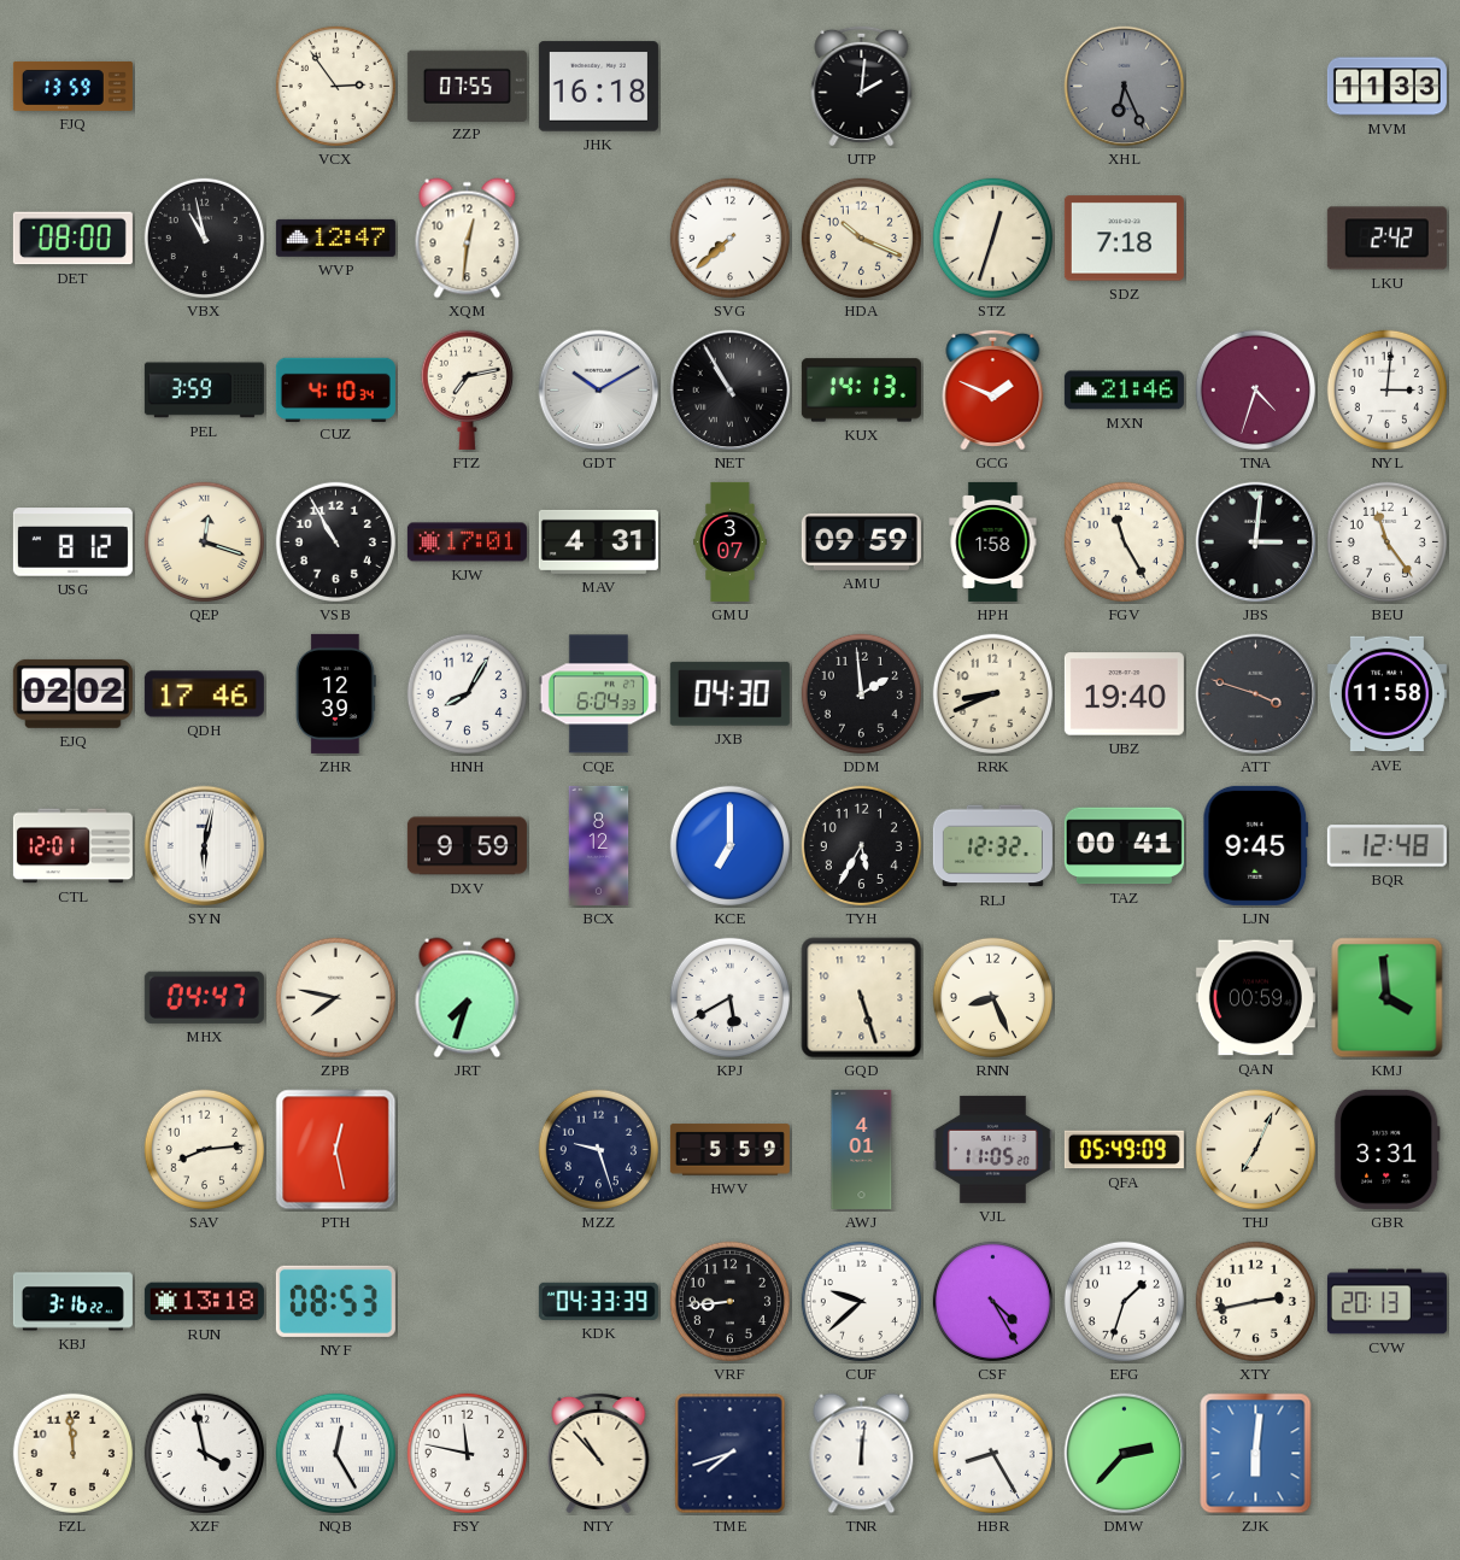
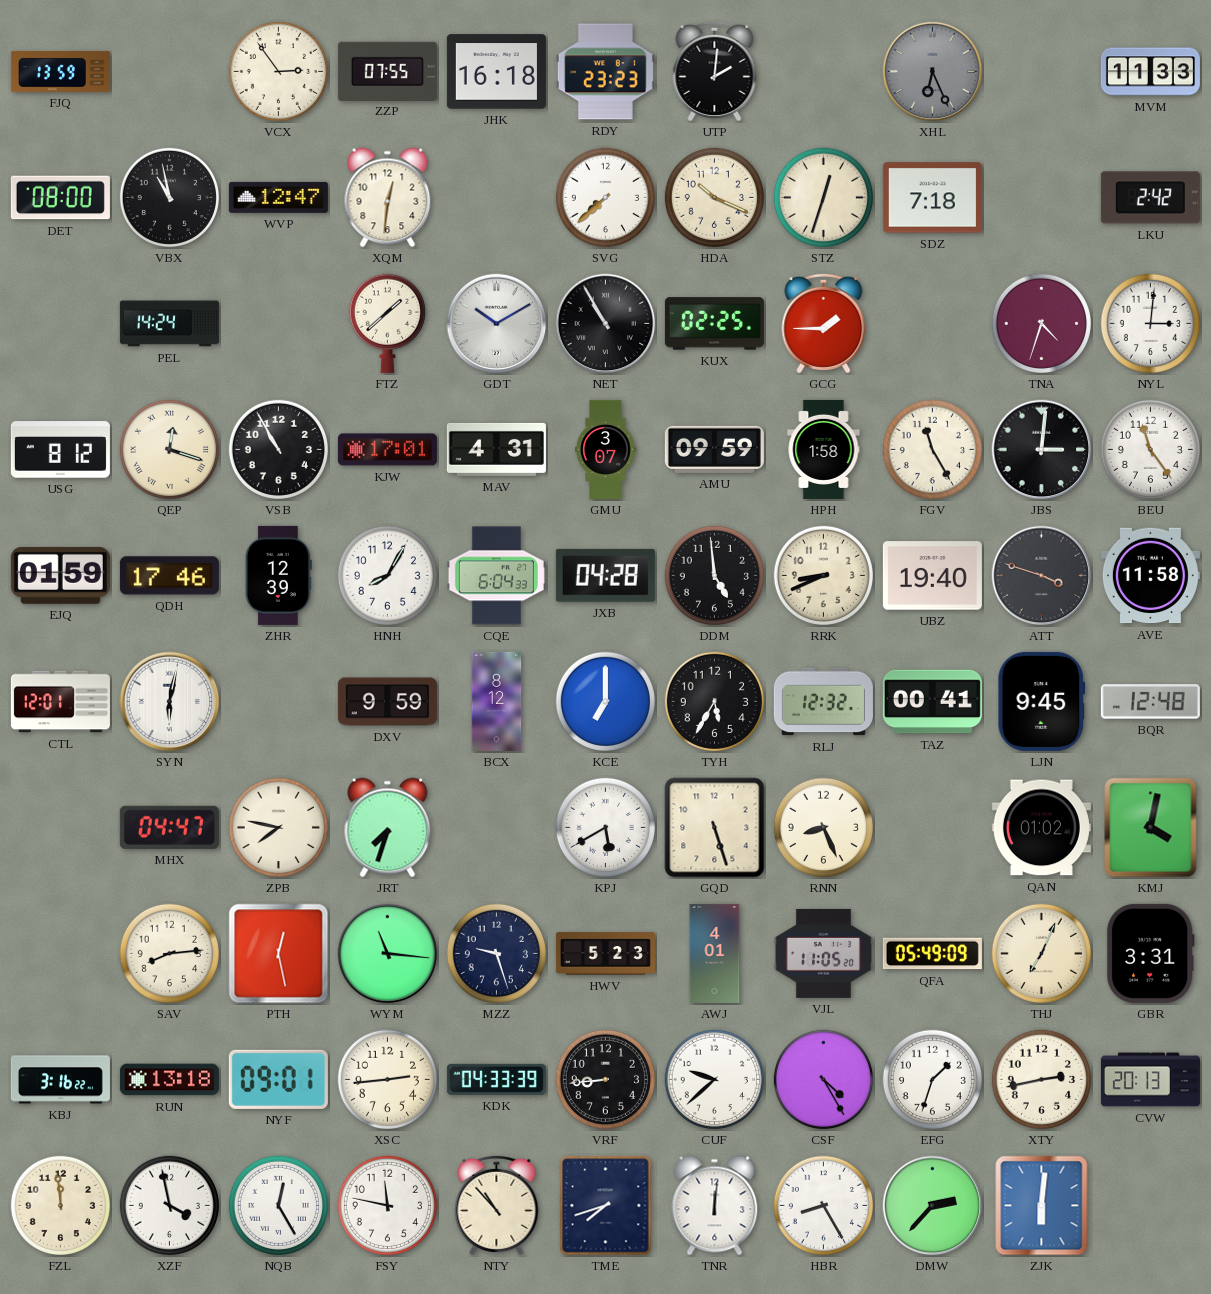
RDY: none -> 23:23 (605, 72)
PEL: 3:59 -> 14:24 (169, 324)
CUZ: 4:10 -> none (335, 389)
FTZ: 7:13 -> 1:38 (387, 323)
KUX: 14:13 -> 02:25 (714, 324)
GCG: 1:49 -> 1:45 (824, 323)
MXN: 21:46 -> none (1124, 391)
EJQ: 02:02 -> 01:59 (60, 575)
JXB: 04:30 -> 04:28 (605, 575)
DDM: 1:59 -> 4:59 (714, 575)
QAN: 00:59 -> 01:02 (1041, 828)
KMJ: 3:59 -> 4:02 (1151, 828)
WYM: none -> 11:16 (388, 954)
HWV: 5:59 -> 5:23 (605, 954)
NYF: 08:53 -> 09:01 (278, 1079)
XSC: none -> 2:44 (387, 1079)
